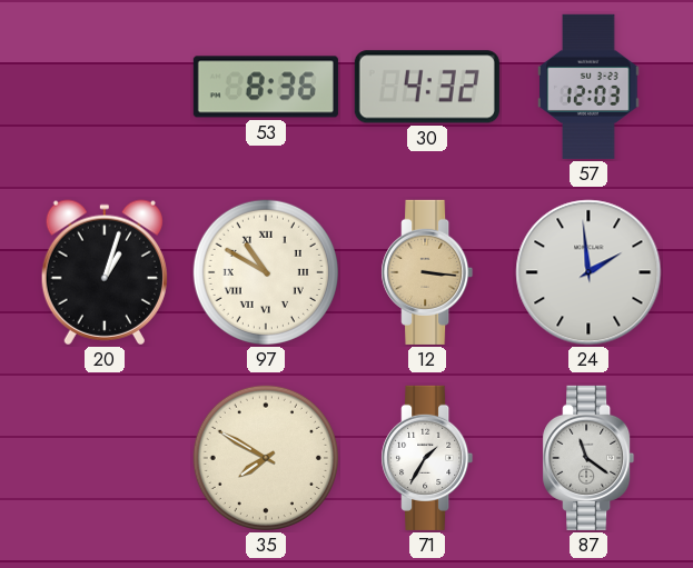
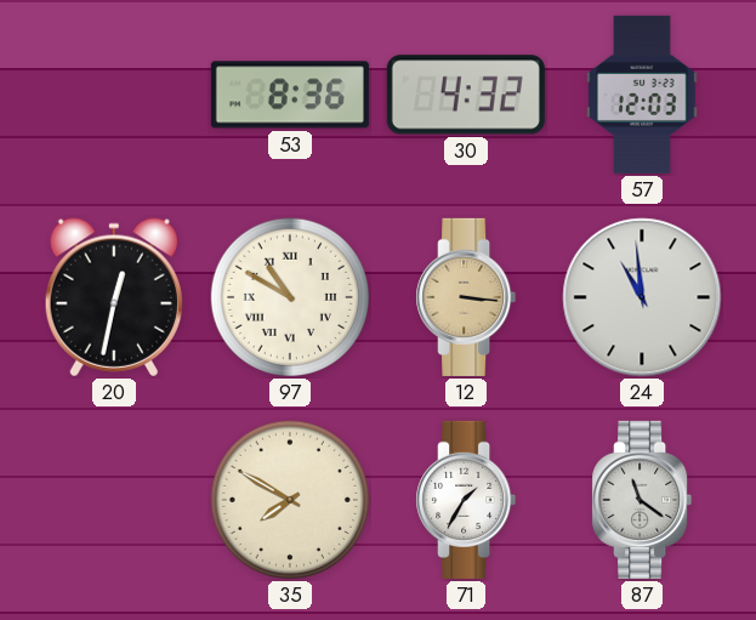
20: 1:03 -> 12:32 (114, 297)
24: 1:59 -> 10:59 (642, 297)
